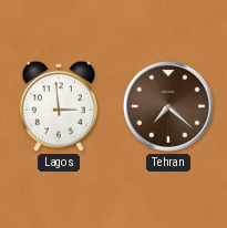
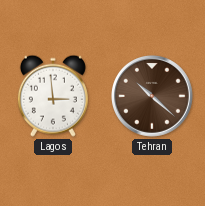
Tehran: 7:22 -> 10:22 (153, 97)
